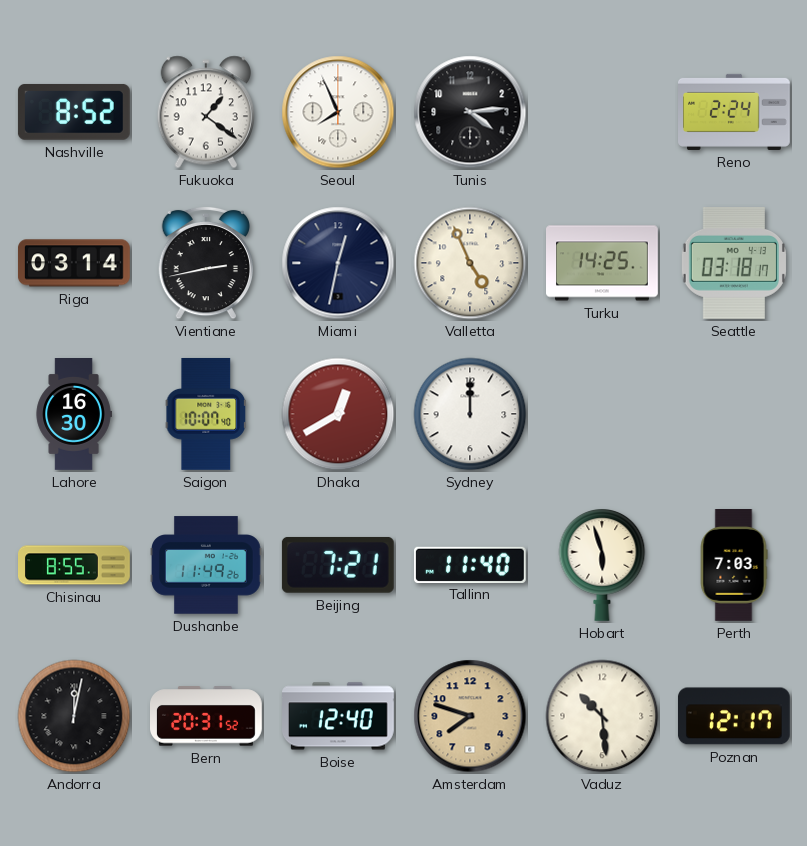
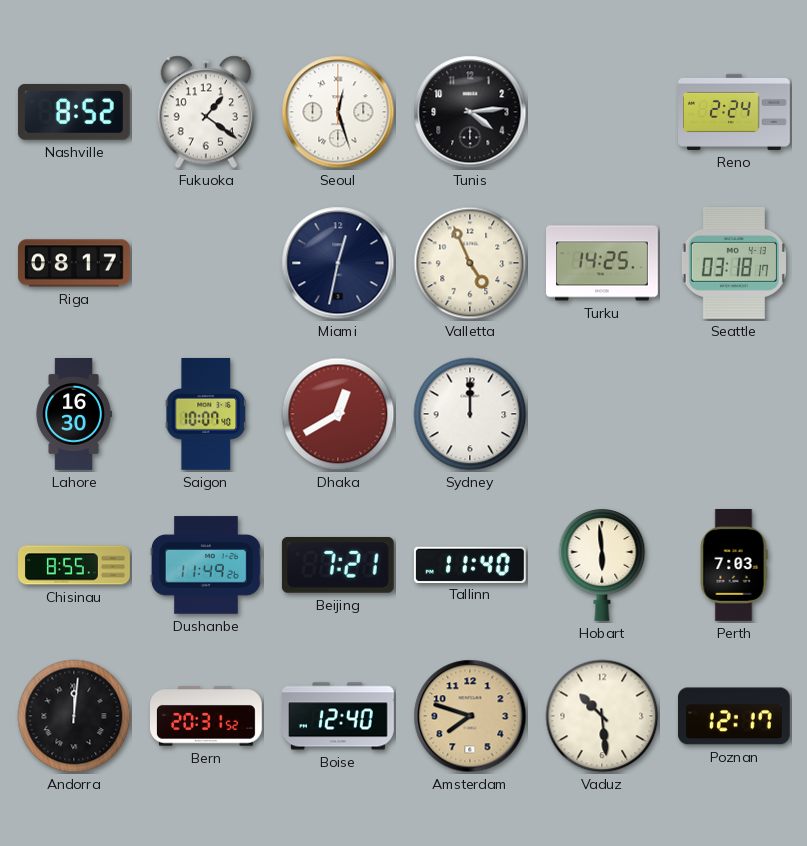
Seoul: 7:56 -> 12:27 (338, 112)
Riga: 03:14 -> 08:17 (74, 263)
Vientiane: 2:43 -> none (205, 263)
Hobart: 5:57 -> 5:59 (602, 565)
Andorra: 12:02 -> 12:01 (74, 716)
